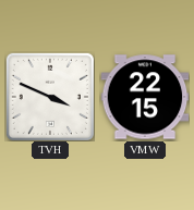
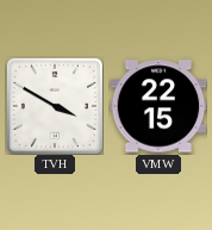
TVH: 3:49 -> 3:50 (55, 106)
